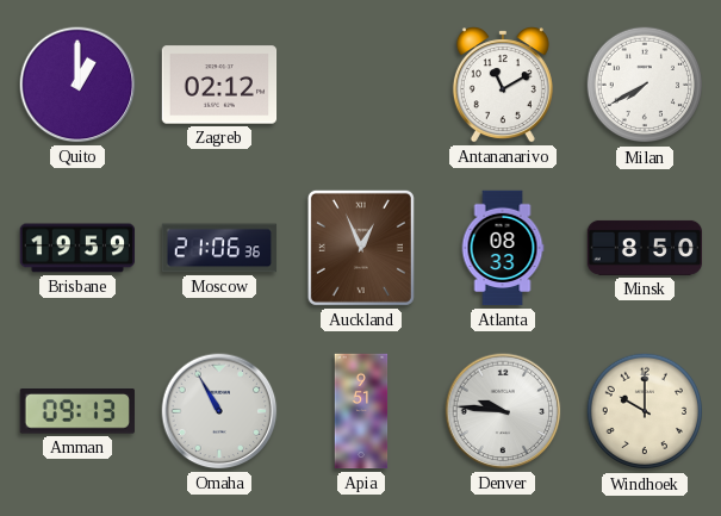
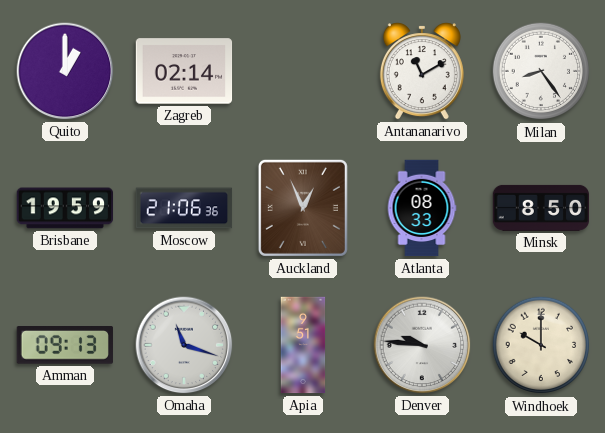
Zagreb: 02:12 -> 02:14 (184, 71)
Milan: 7:40 -> 8:24 (541, 71)
Omaha: 10:55 -> 11:18 (184, 345)
